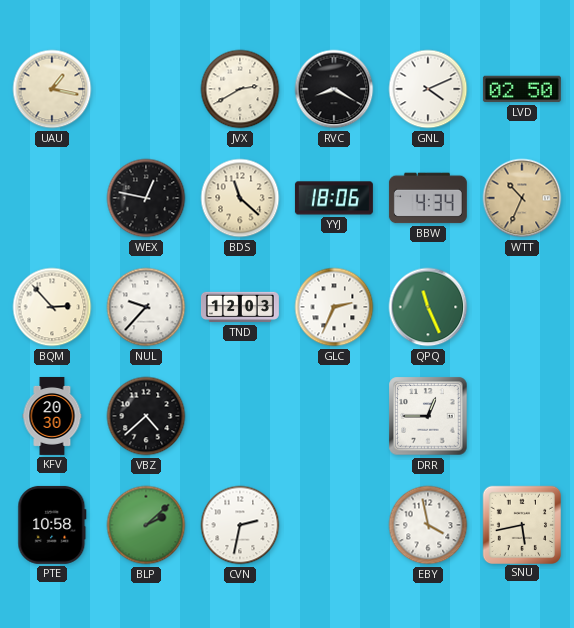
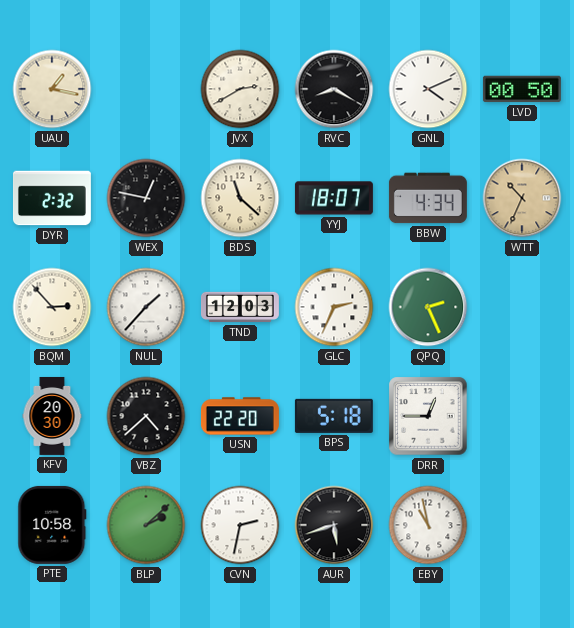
LVD: 02:50 -> 00:50 (522, 89)
DYR: none -> 2:32 (52, 198)
YYJ: 18:06 -> 18:07 (334, 198)
NUL: 9:37 -> 1:37 (146, 307)
QPQ: 11:26 -> 2:26 (428, 307)
USN: none -> 22:20 (240, 416)
BPS: none -> 5:18 (334, 416)
AUR: none -> 5:42 (334, 525)
EBY: 3:58 -> 10:58 (428, 525)
SNU: 5:43 -> none (521, 524)
